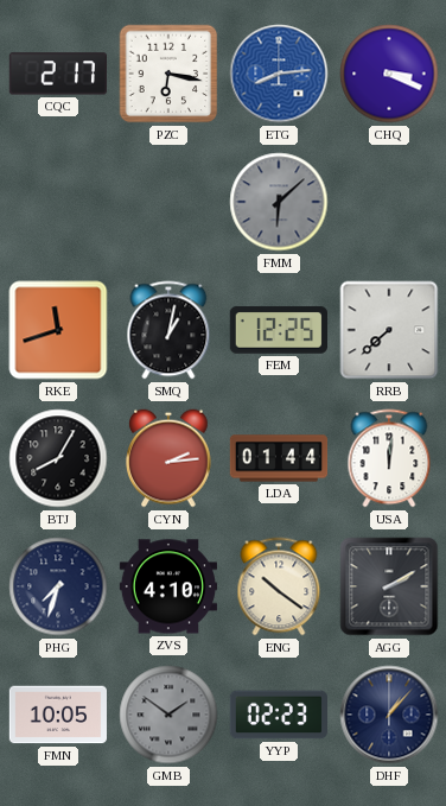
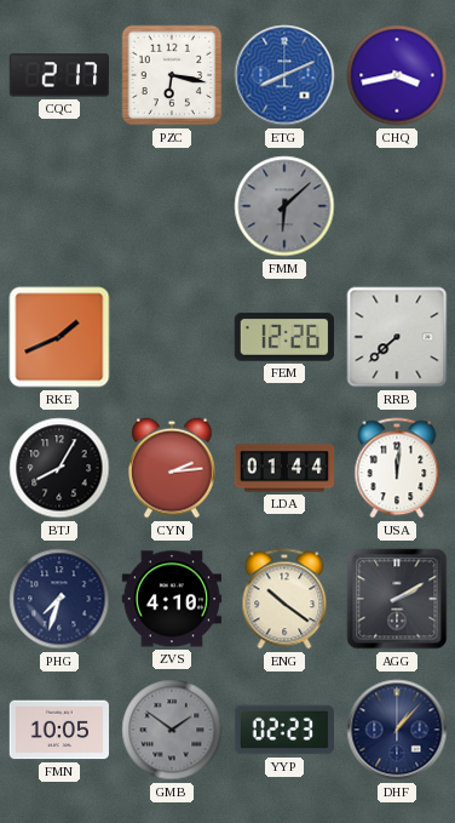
ETG: 8:14 -> 8:11 (284, 75)
CHQ: 3:19 -> 3:43 (397, 75)
RKE: 11:42 -> 1:41 (59, 337)
SMQ: 1:02 -> none (168, 330)
FEM: 12:25 -> 12:26 (283, 337)
